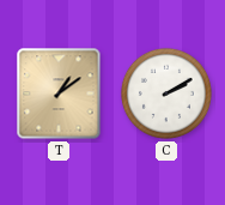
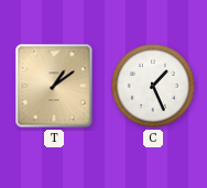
C: 2:10 -> 1:26 (153, 86)
